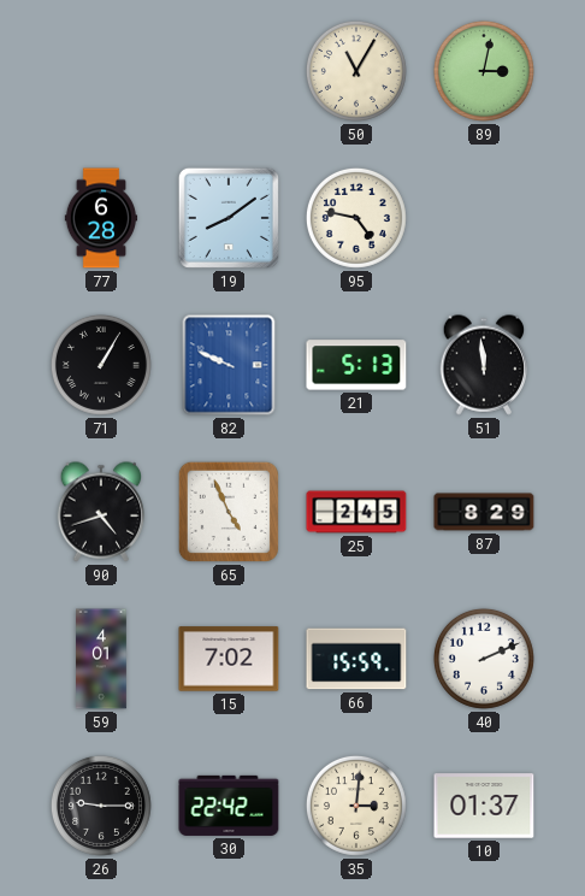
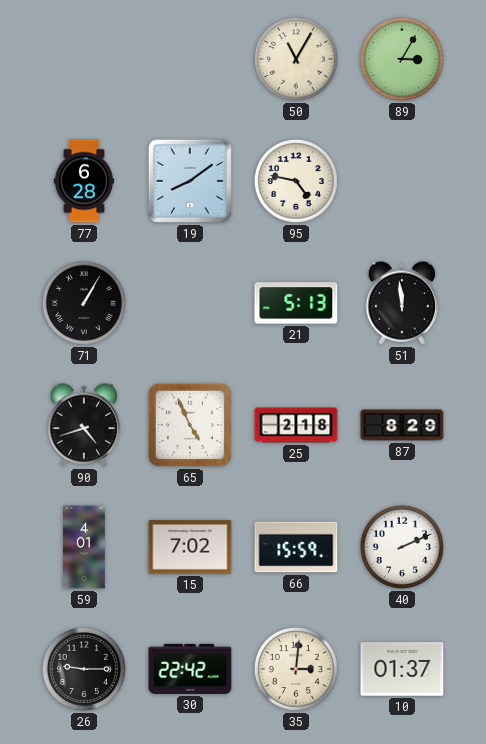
89: 3:02 -> 3:05 (402, 59)
82: 9:49 -> none (229, 365)
25: 2:45 -> 2:18 (296, 425)
